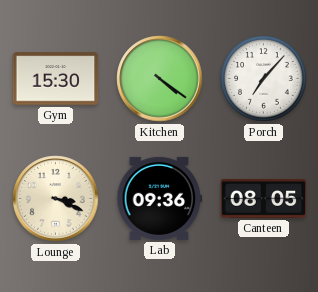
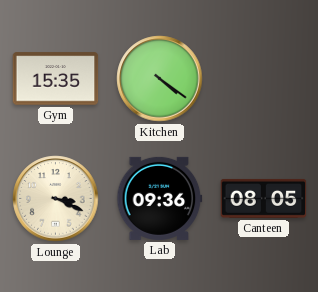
Gym: 15:30 -> 15:35 (56, 79)
Porch: 7:07 -> none (264, 79)
